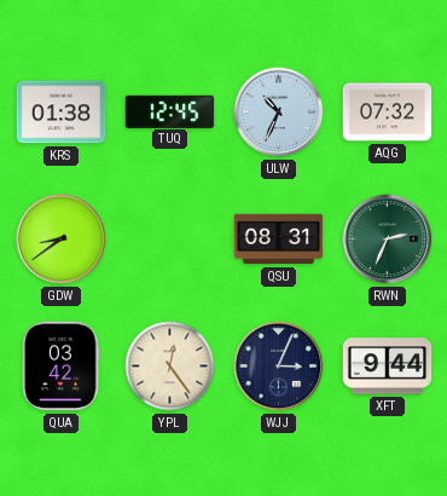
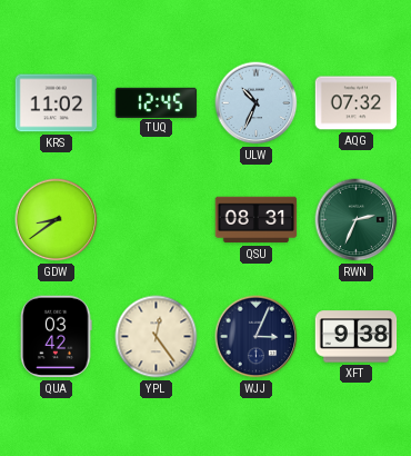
KRS: 01:38 -> 11:02 (57, 103)
XFT: 9:44 -> 9:38 (357, 337)
